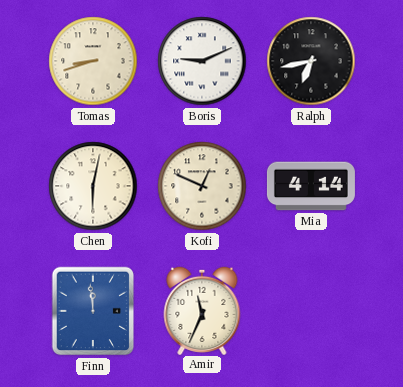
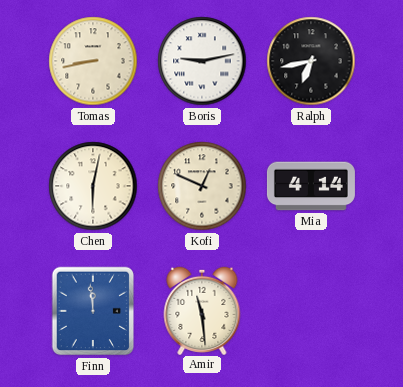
Tomas: 8:42 -> 8:43 (93, 61)
Boris: 9:11 -> 9:13 (202, 61)
Amir: 11:34 -> 11:29 (202, 310)
